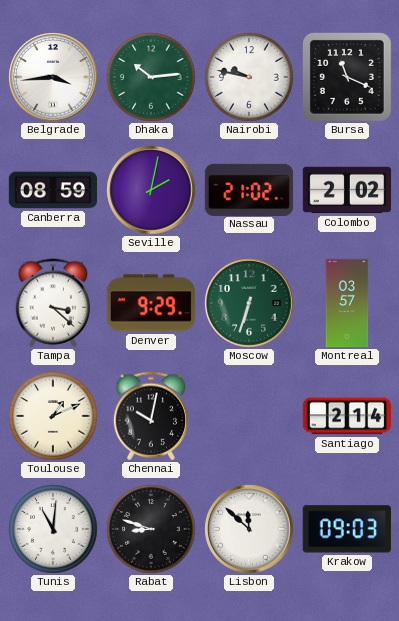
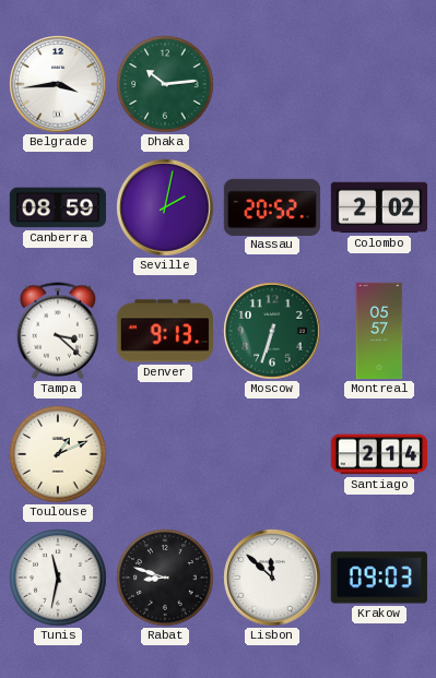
Nairobi: 9:47 -> none (249, 77)
Bursa: 11:19 -> none (347, 77)
Nassau: 21:02 -> 20:52 (272, 206)
Denver: 9:29 -> 9:13 (164, 331)
Montreal: 03:57 -> 05:57 (379, 331)
Chennai: 10:02 -> none (150, 416)
Tunis: 11:01 -> 11:32 (58, 578)
